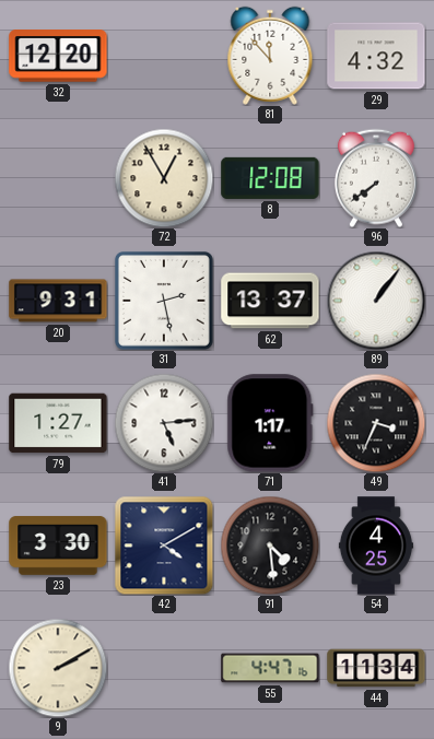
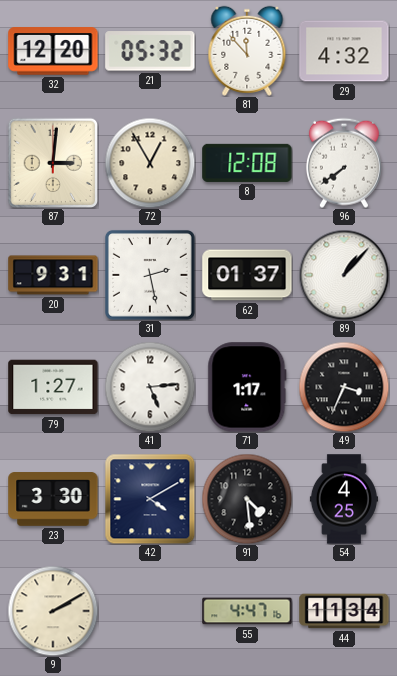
21: none -> 05:32 (150, 51)
87: none -> 3:01 (53, 163)
62: 13:37 -> 01:37 (247, 275)
89: 1:06 -> 1:07 (344, 275)
